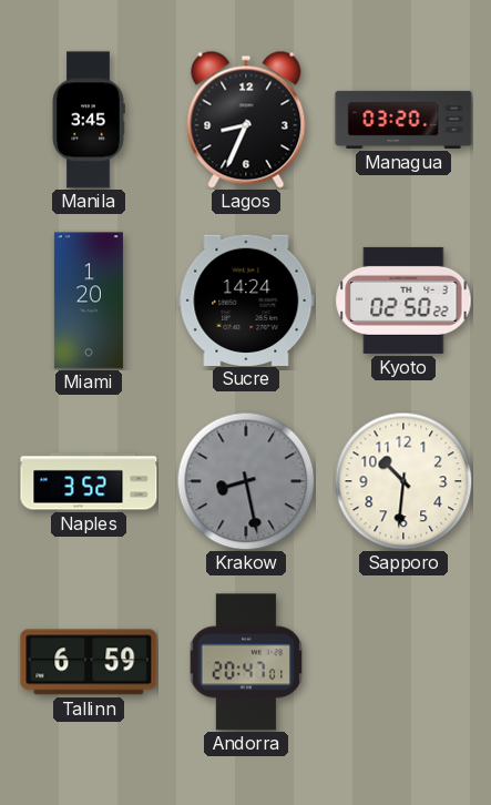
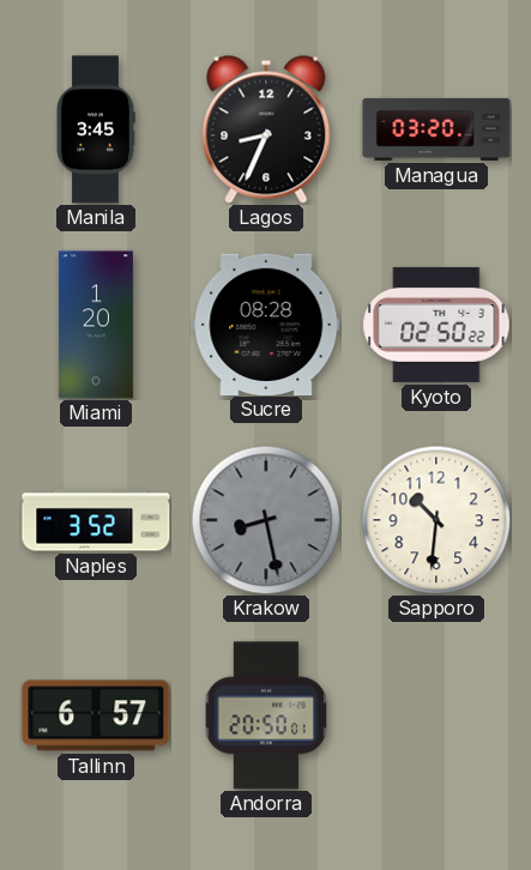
Sucre: 14:24 -> 08:28 (266, 324)
Tallinn: 6:59 -> 6:57 (96, 715)
Andorra: 20:47 -> 20:50 (266, 715)
